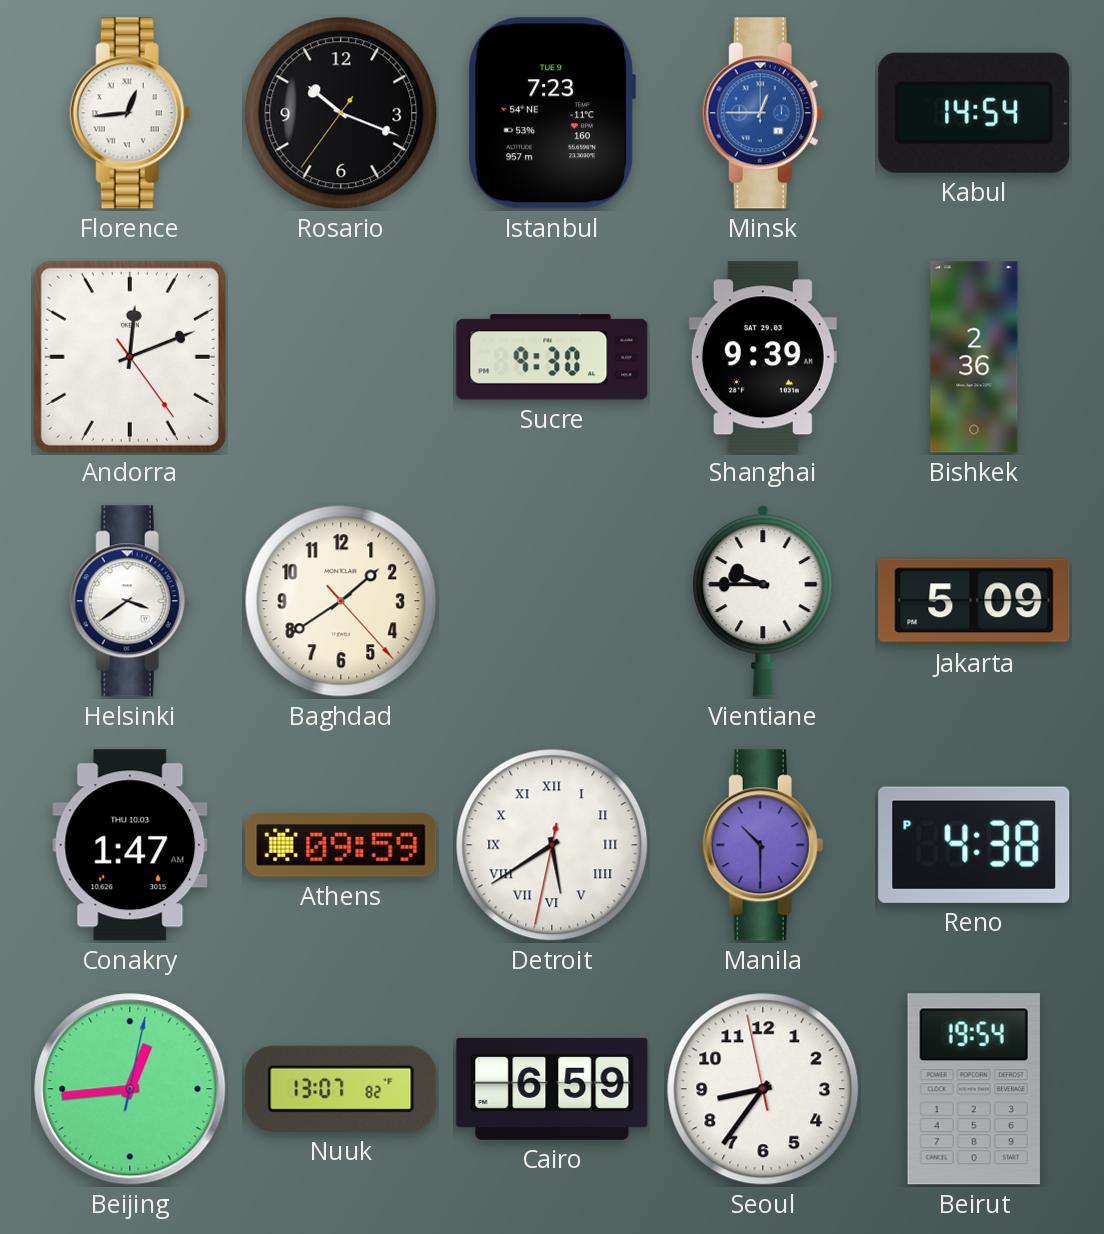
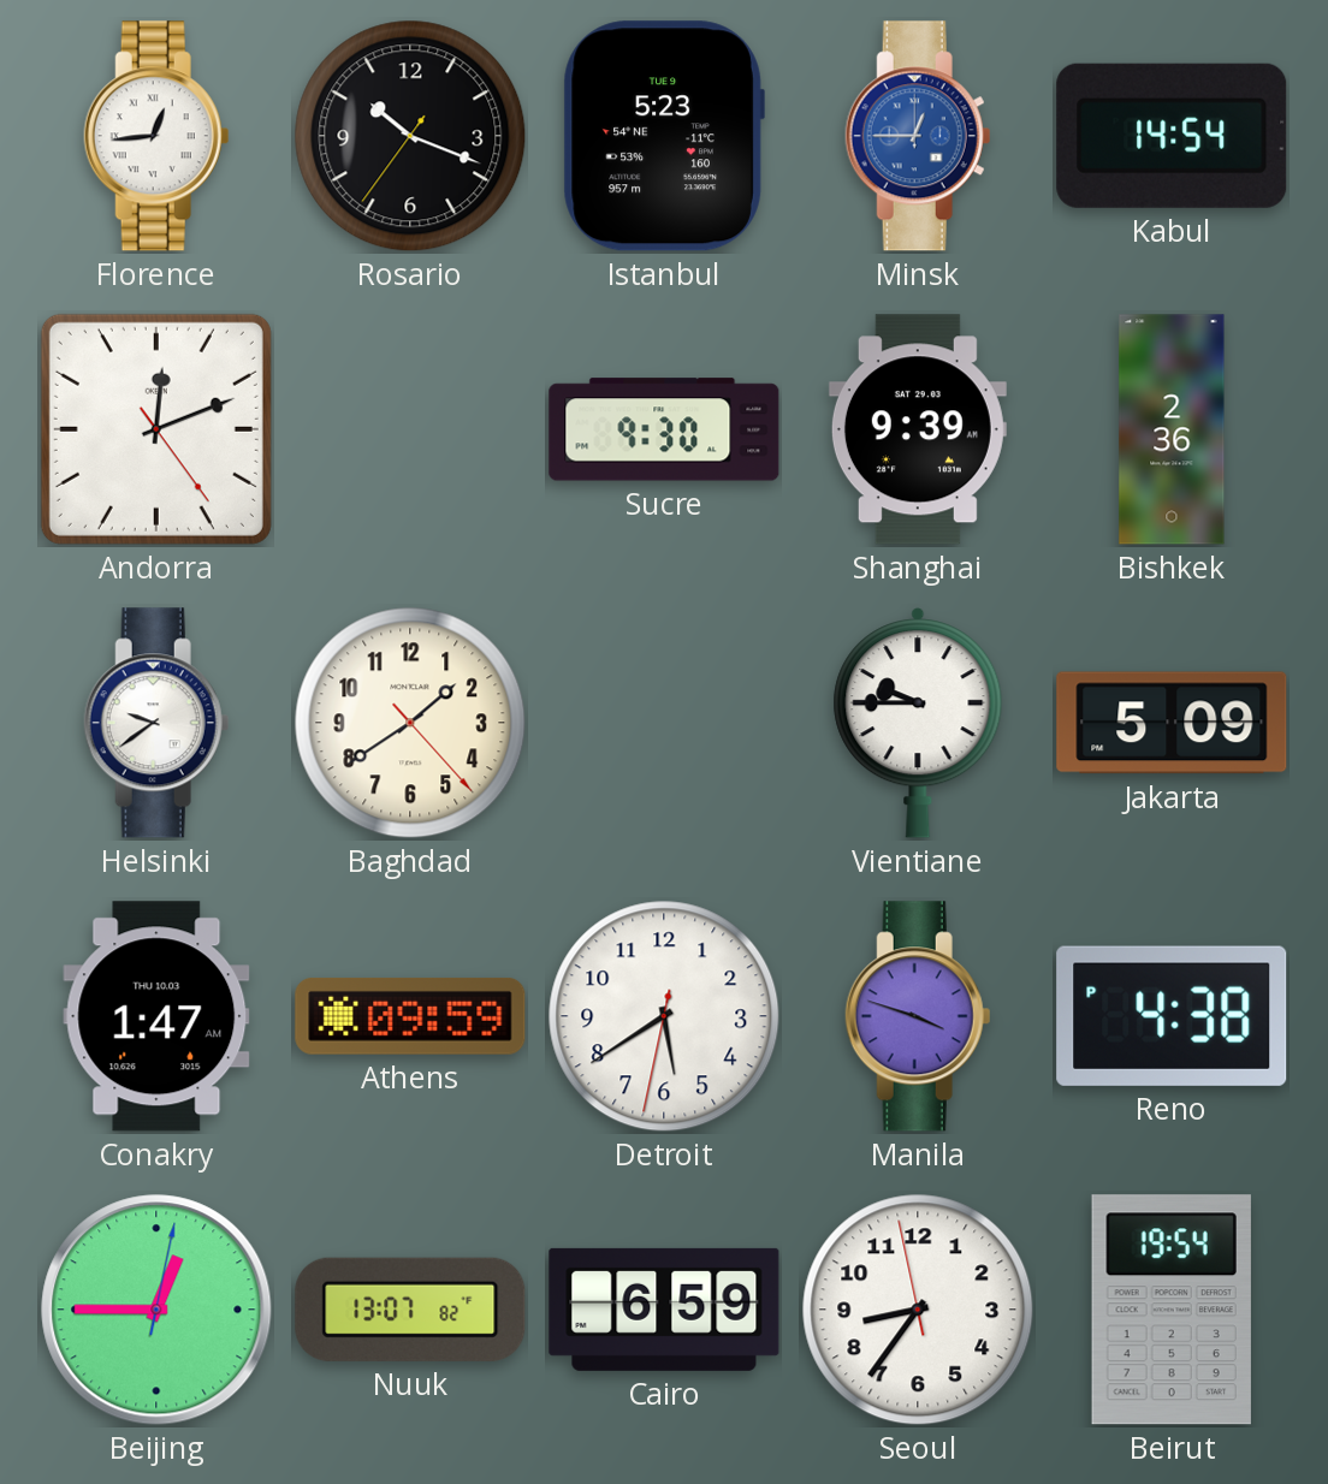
Istanbul: 7:23 -> 5:23 (664, 136)
Helsinki: 3:39 -> 9:39 (156, 723)
Detroit numerals: Roman -> Arabic (664, 1016)
Manila: 10:30 -> 3:48 (918, 1016)
Beijing: 12:44 -> 12:45 (156, 1310)
